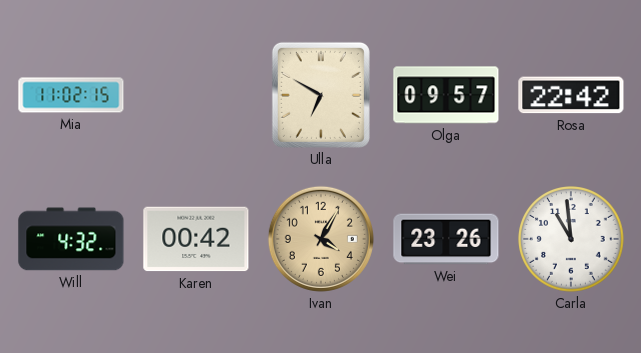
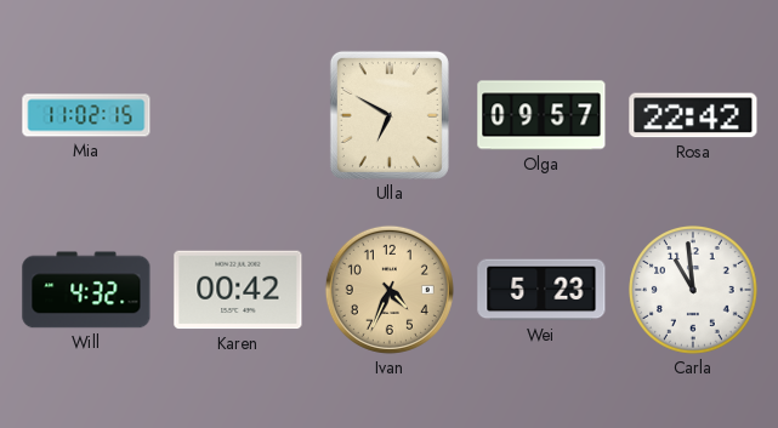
Ivan: 4:05 -> 4:34 (390, 290)
Wei: 23:26 -> 5:23 (541, 290)
